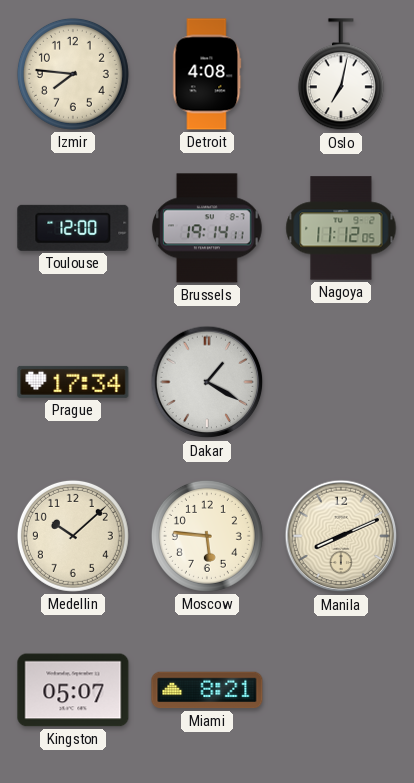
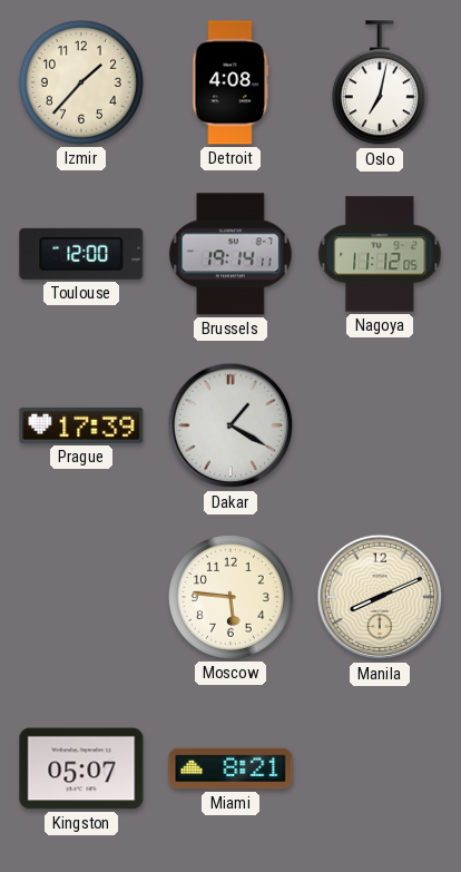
Izmir: 7:46 -> 1:37 (81, 82)
Prague: 17:34 -> 17:39 (81, 425)
Medellin: 10:08 -> none (73, 536)
